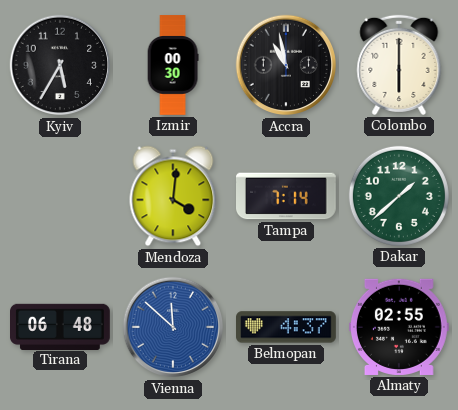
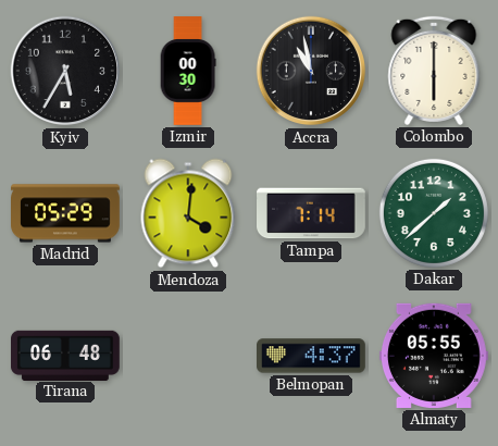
Madrid: none -> 05:29 (66, 213)
Vienna: 11:52 -> none (173, 327)
Almaty: 02:55 -> 05:55 (434, 356)
